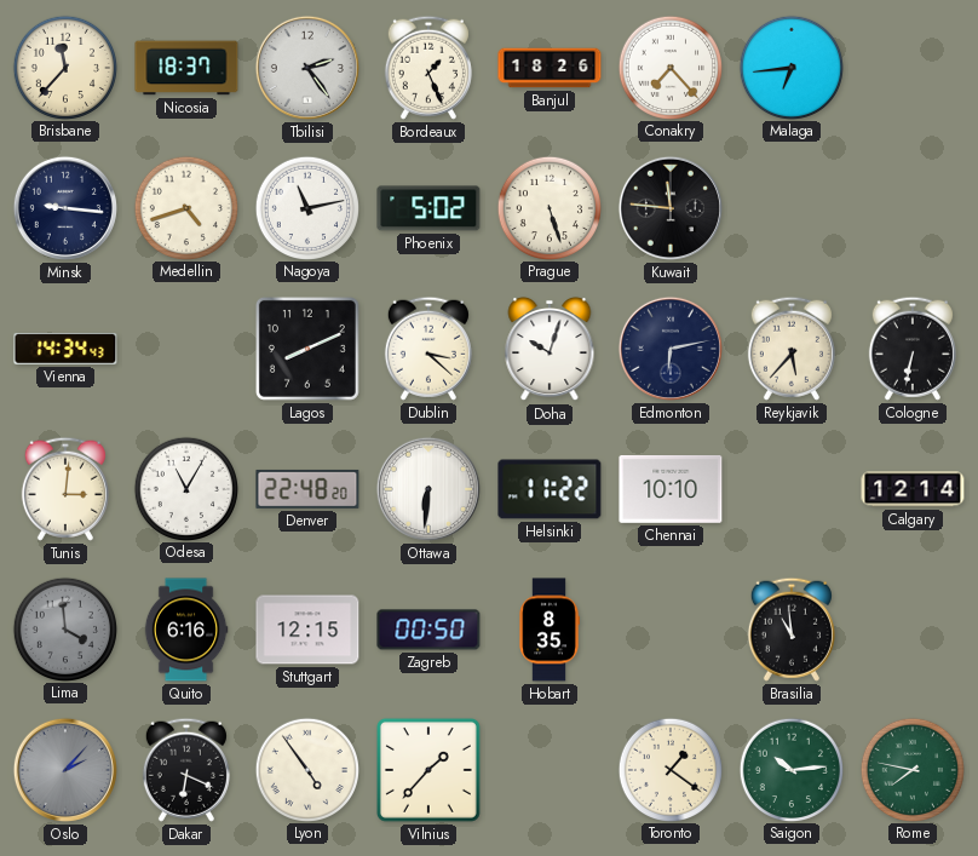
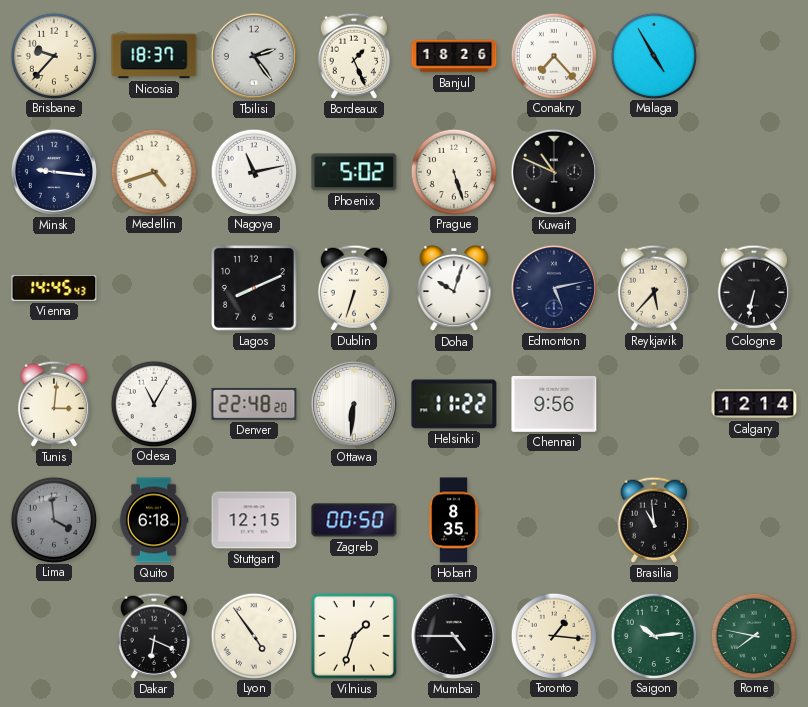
Brisbane: 11:37 -> 9:37 (53, 55)
Malaga: 6:44 -> 4:55 (653, 55)
Kuwait: 11:46 -> 10:49 (554, 172)
Vienna: 14:34 -> 14:45 (54, 288)
Dublin: 3:22 -> 6:33 (354, 288)
Edmonton: 6:13 -> 5:13 (554, 288)
Chennai: 10:10 -> 9:56 (554, 404)
Quito: 6:16 -> 6:18 (154, 520)
Oslo: 2:07 -> none (65, 770)
Vilnius: 1:37 -> 1:33 (354, 636)
Mumbai: none -> 4:45 (454, 636)
Toronto: 1:21 -> 1:16 (553, 635)
